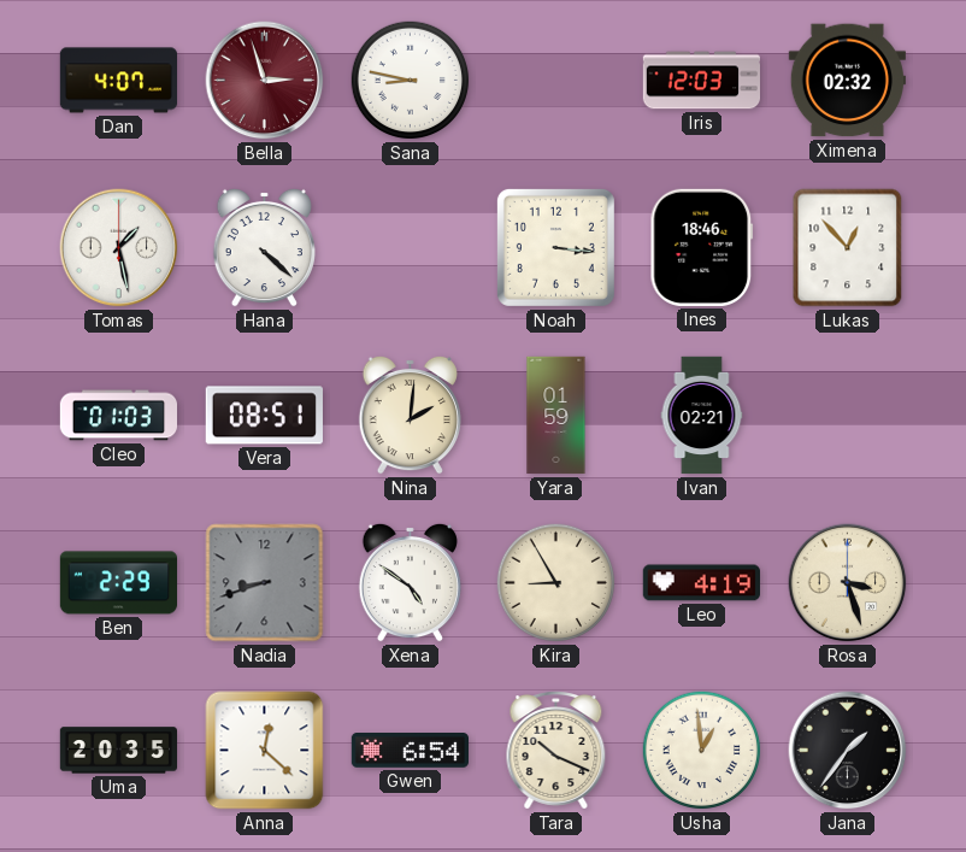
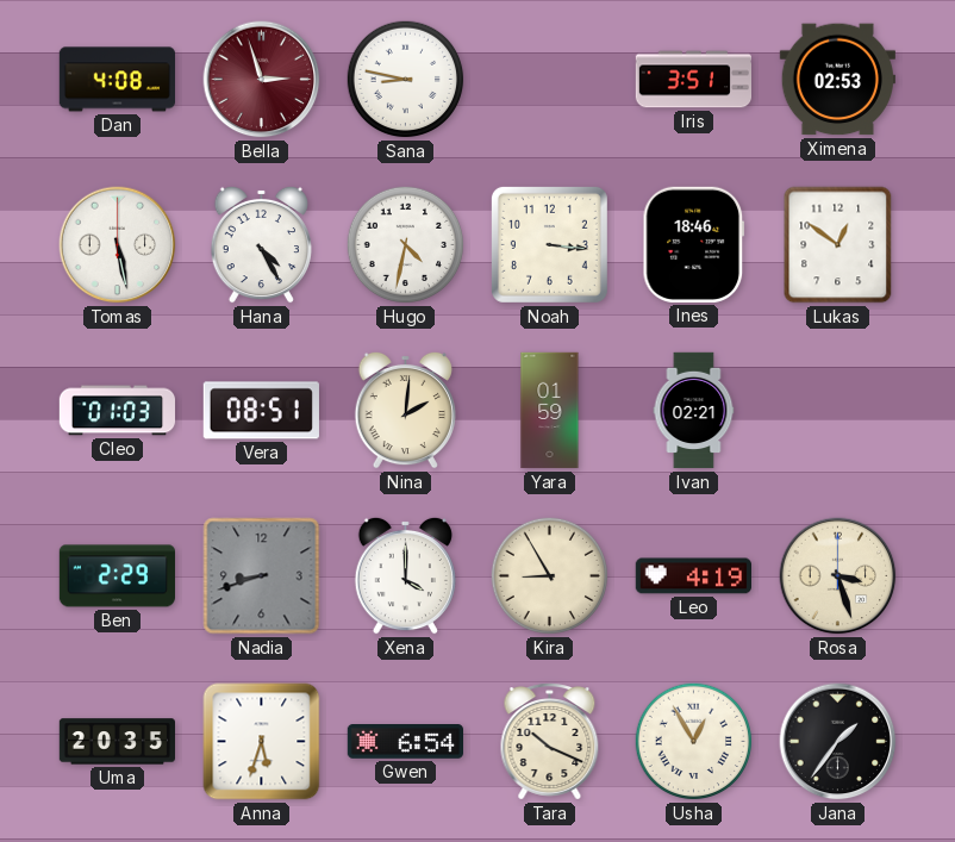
Dan: 4:07 -> 4:08 (117, 80)
Iris: 12:03 -> 3:51 (694, 80)
Ximena: 02:32 -> 02:53 (837, 80)
Tomas: 1:28 -> 5:28 (118, 245)
Hana: 4:22 -> 4:25 (261, 244)
Hugo: none -> 4:32 (406, 245)
Lukas: 12:53 -> 12:51 (838, 245)
Xena: 4:51 -> 4:00 (405, 575)
Anna: 12:22 -> 5:33 (262, 742)
Usha: 12:59 -> 12:55 (694, 742)
